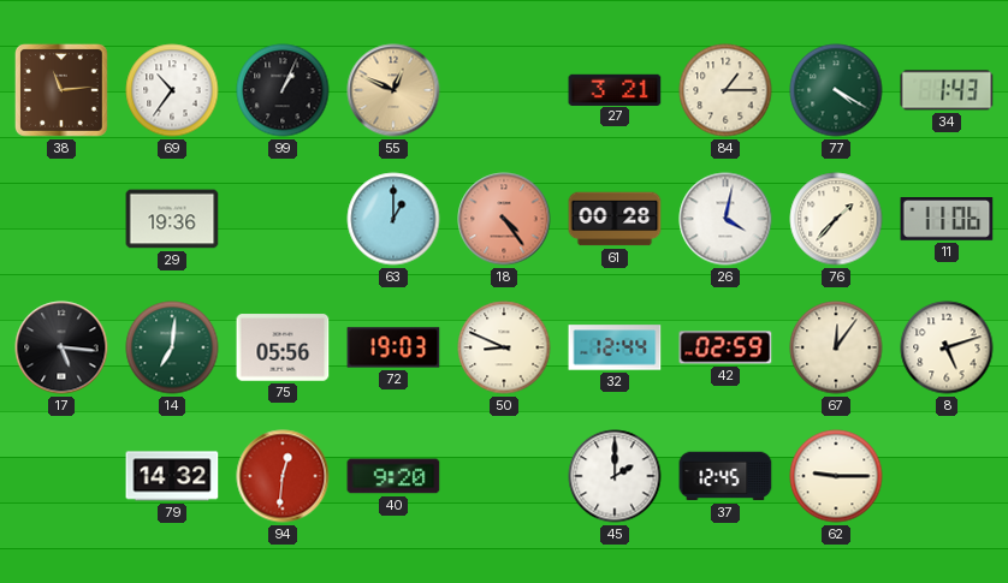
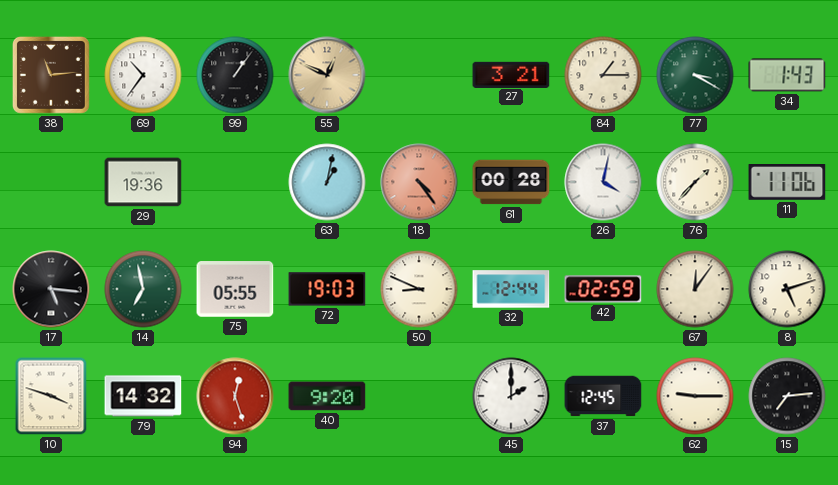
99: 1:04 -> 1:06 (235, 75)
77: 4:20 -> 3:20 (695, 75)
63: 1:00 -> 1:02 (327, 182)
14: 7:01 -> 6:58 (143, 289)
75: 05:56 -> 05:55 (235, 289)
10: none -> 3:48 (51, 396)
94: 12:31 -> 12:27 (235, 396)
15: none -> 7:14 (787, 396)
